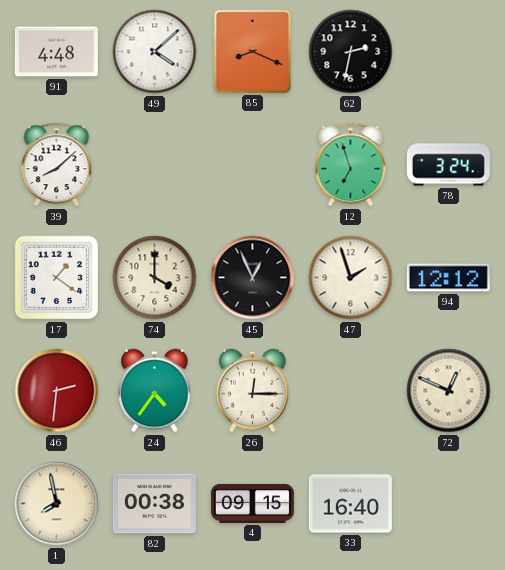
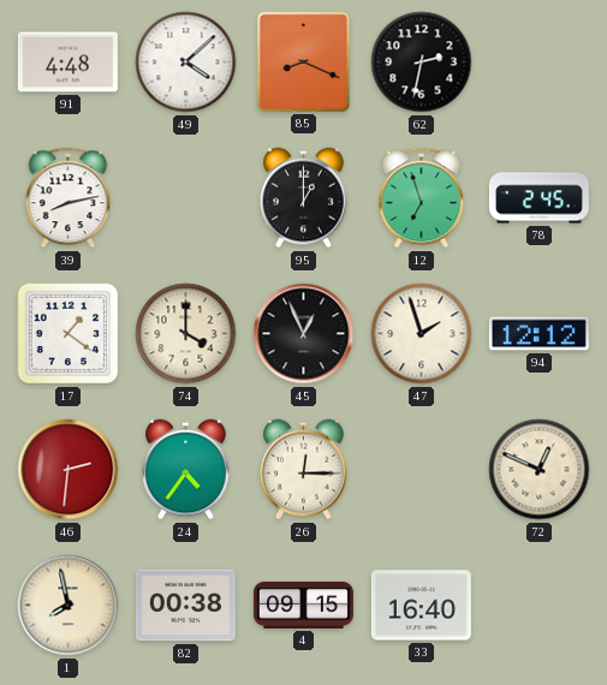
39: 8:08 -> 8:13 (69, 198)
95: none -> 1:00 (304, 198)
78: 3:24 -> 2:45 (538, 198)
